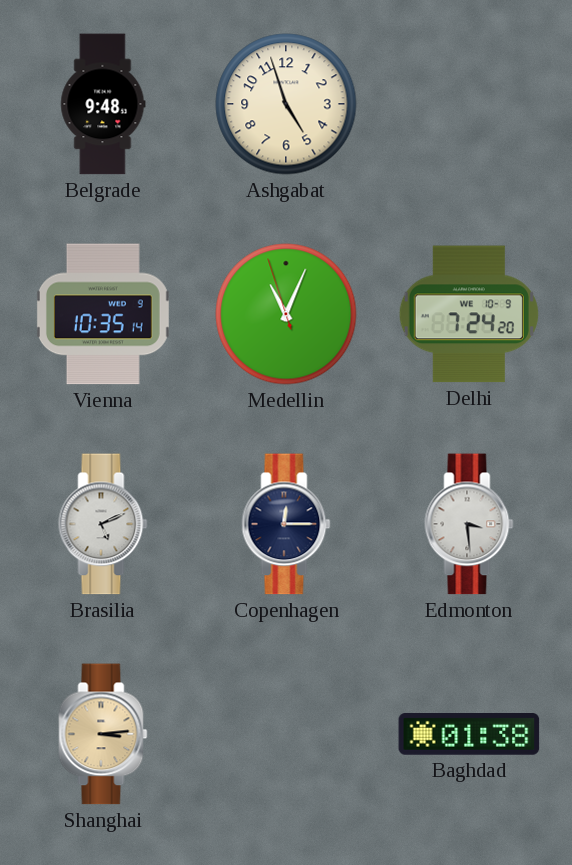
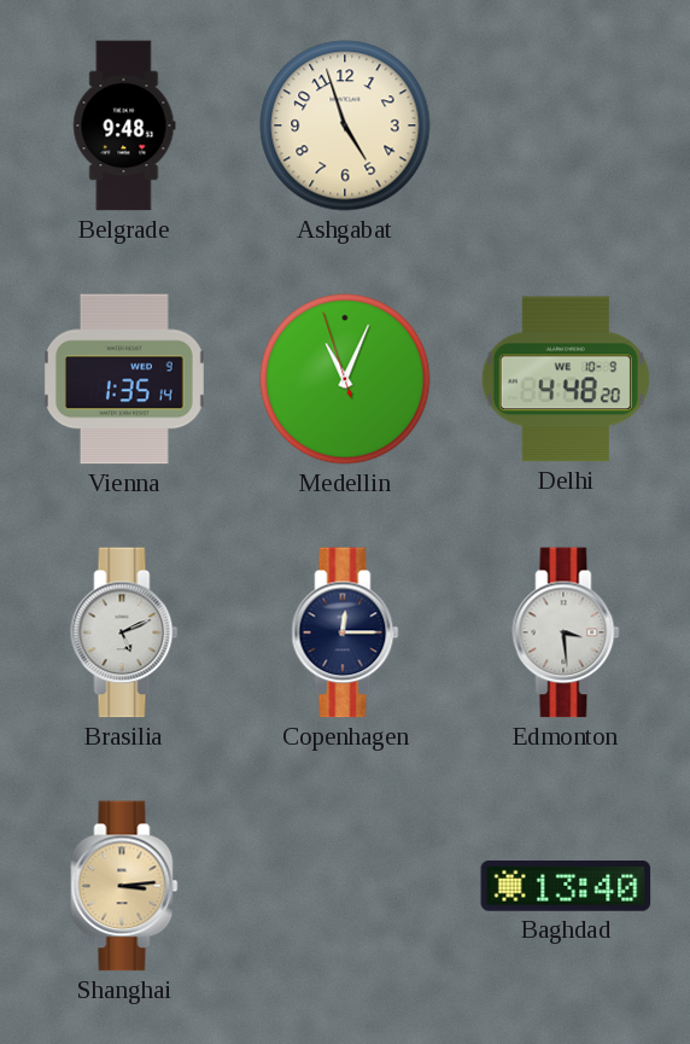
Vienna: 10:35 -> 1:35 (124, 379)
Delhi: 7:24 -> 4:48 (566, 379)
Baghdad: 01:38 -> 13:40 (566, 887)
